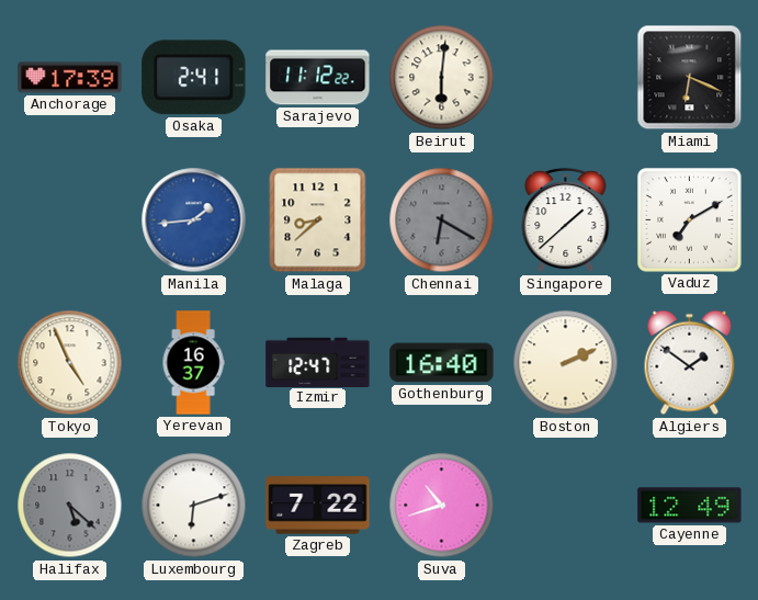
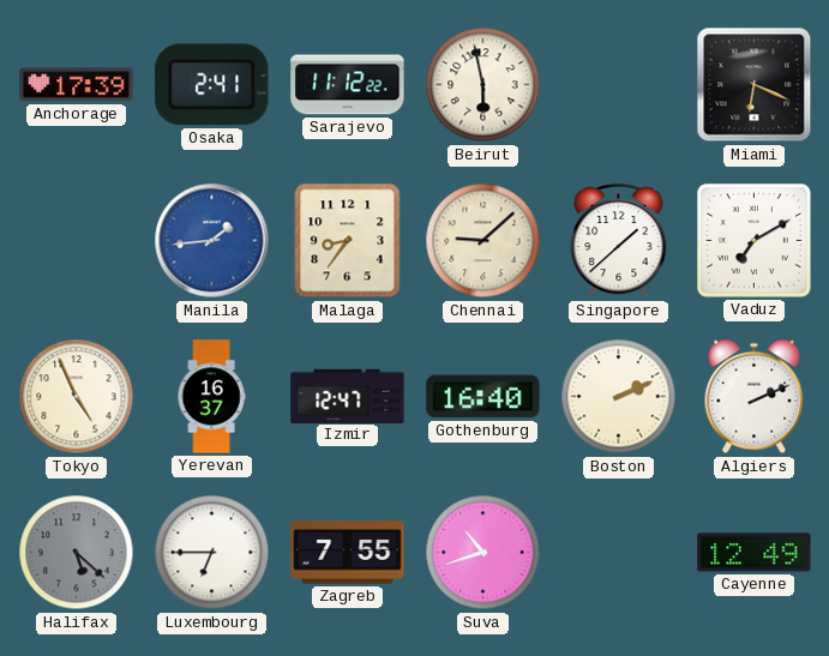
Beirut: 6:01 -> 5:58 (483, 85)
Malaga: 8:38 -> 8:36 (348, 241)
Chennai: 6:20 -> 9:08 (483, 241)
Chennai dial: grey -> cream (483, 241)
Algiers: 1:51 -> 2:11 (755, 397)
Luxembourg: 6:12 -> 6:45 (212, 553)
Zagreb: 7:22 -> 7:55 (348, 553)
